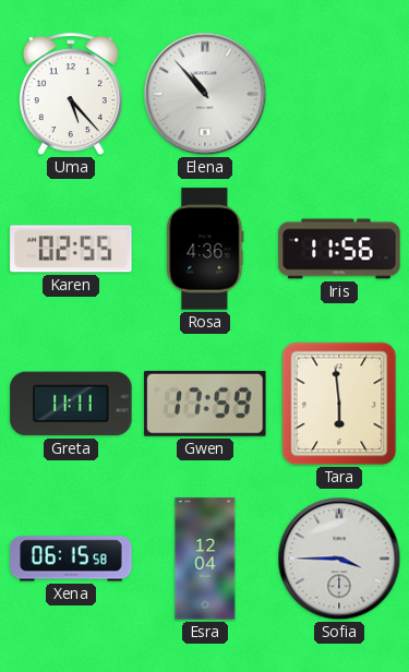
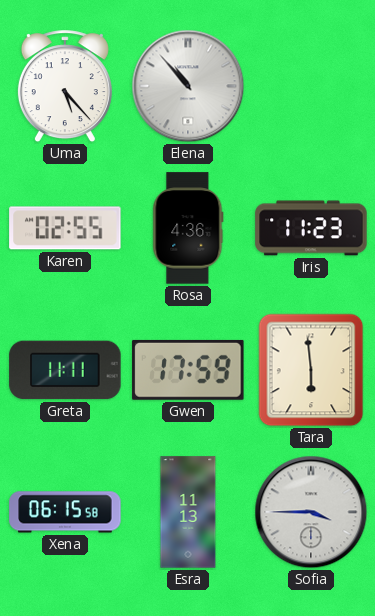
Iris: 11:56 -> 11:23 (311, 228)
Esra: 12:04 -> 11:13 (188, 512)
